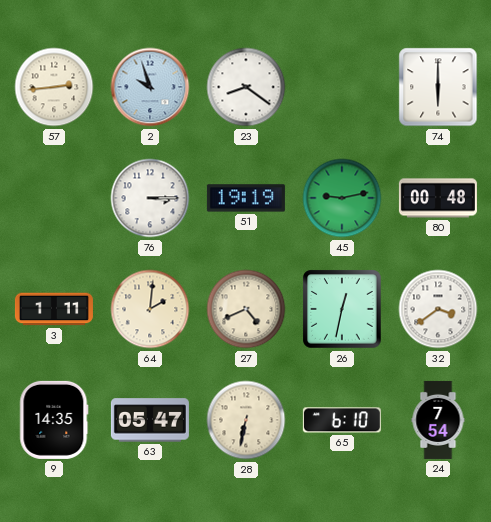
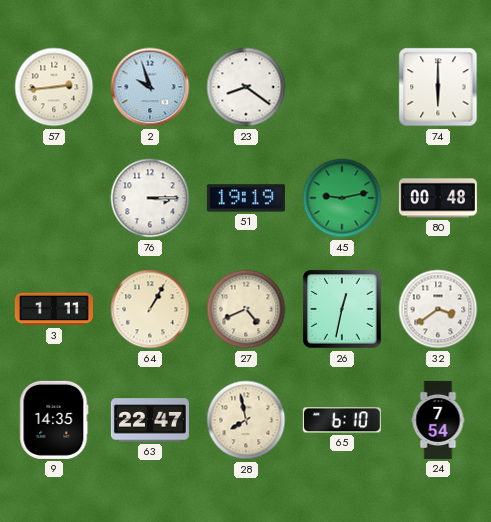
64: 2:01 -> 1:05 (150, 309)
63: 05:47 -> 22:47 (150, 420)
28: 6:32 -> 7:58 (246, 420)
